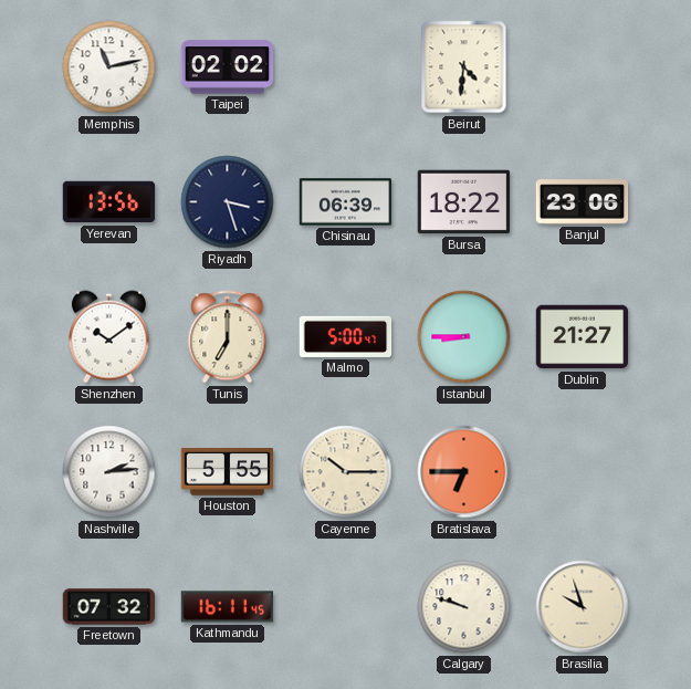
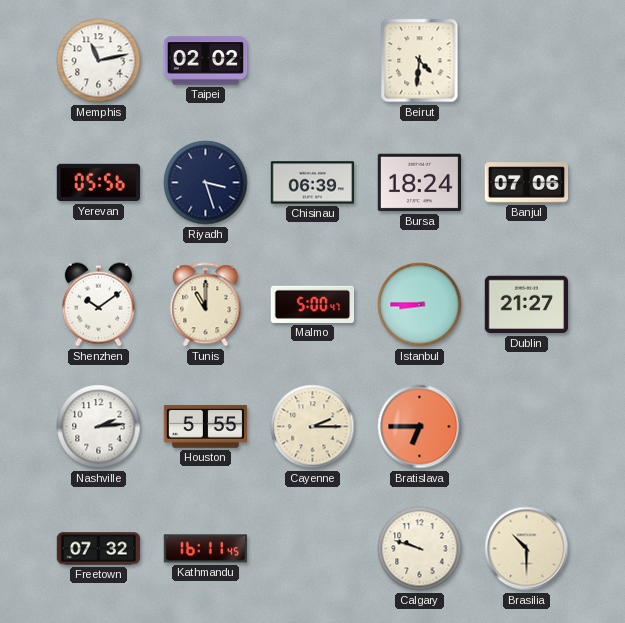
Yerevan: 13:56 -> 05:56 (99, 183)
Bursa: 18:22 -> 18:24 (420, 183)
Banjul: 23:06 -> 07:06 (527, 183)
Tunis: 7:00 -> 11:00 (206, 305)
Cayenne: 10:15 -> 2:15 (313, 427)
Brasilia: 9:57 -> 10:30 (527, 549)
